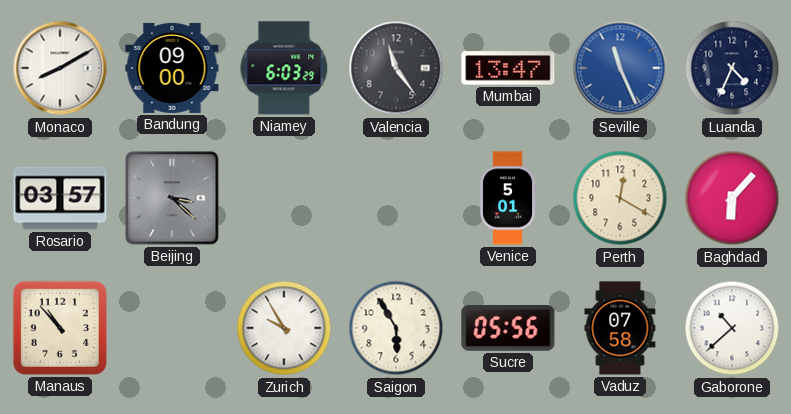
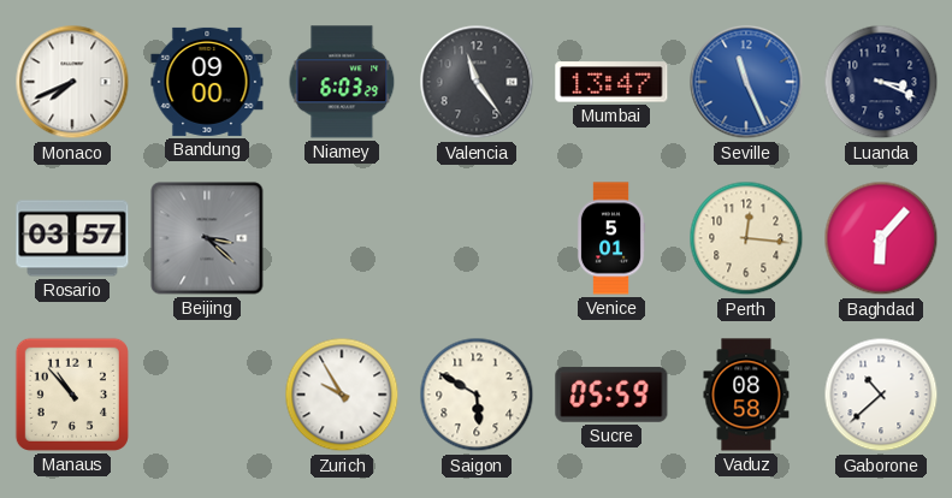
Monaco: 8:10 -> 7:41 (72, 82)
Luanda: 4:34 -> 3:19 (881, 82)
Perth: 12:20 -> 12:16 (746, 238)
Saigon: 5:55 -> 5:50 (477, 395)
Sucre: 05:56 -> 05:59 (611, 395)
Vaduz: 07:58 -> 08:58 (746, 395)
